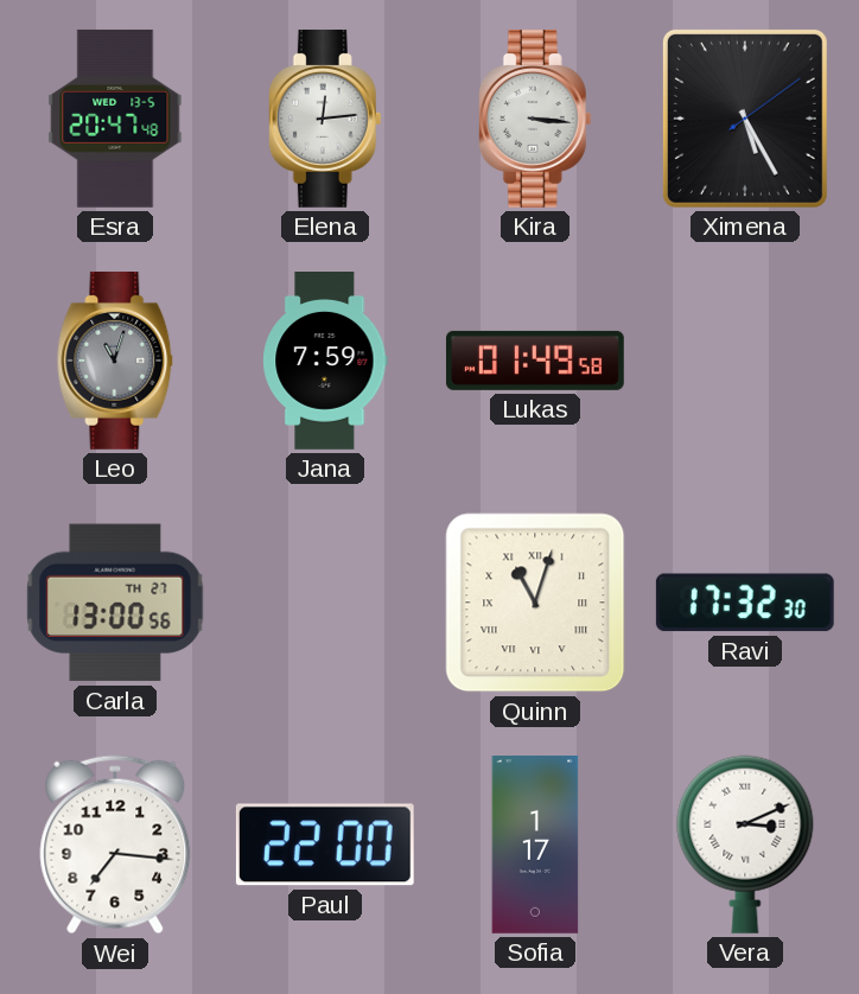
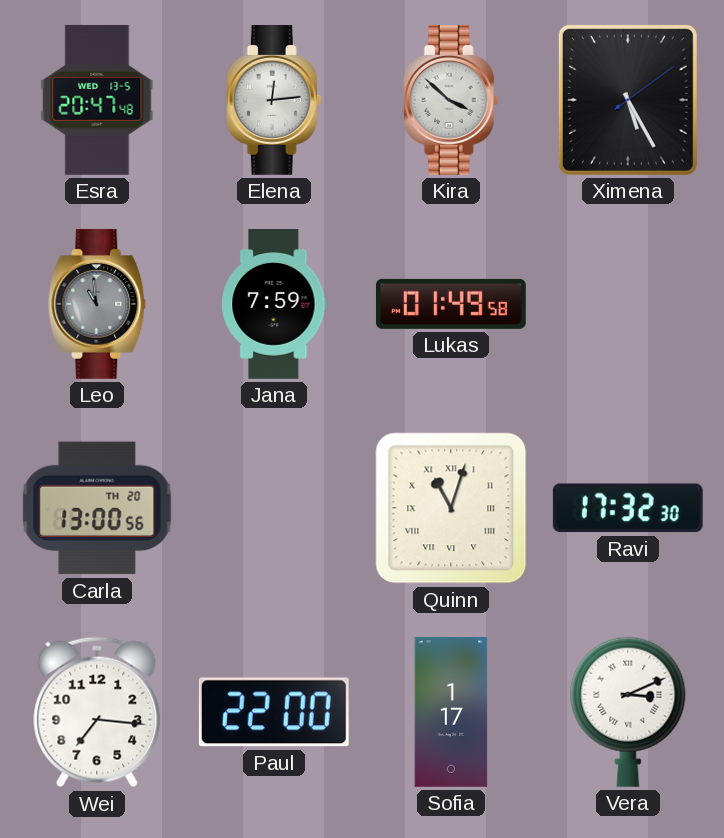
Kira: 3:16 -> 3:52 (451, 100)
Leo: 11:03 -> 10:59 (97, 304)
Carla date: TH 27 -> TH 20 (97, 508)
